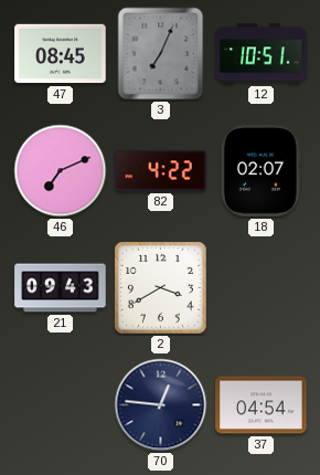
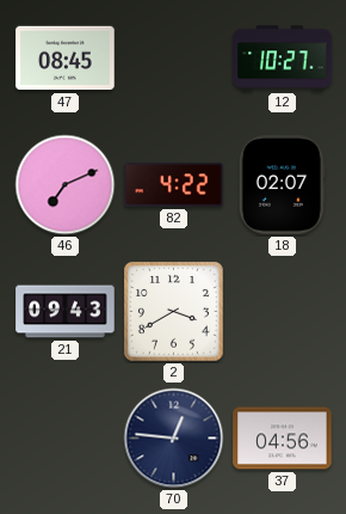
3: 7:04 -> none (161, 54)
12: 10:51 -> 10:27 (283, 59)
37: 04:54 -> 04:56 (283, 439)
